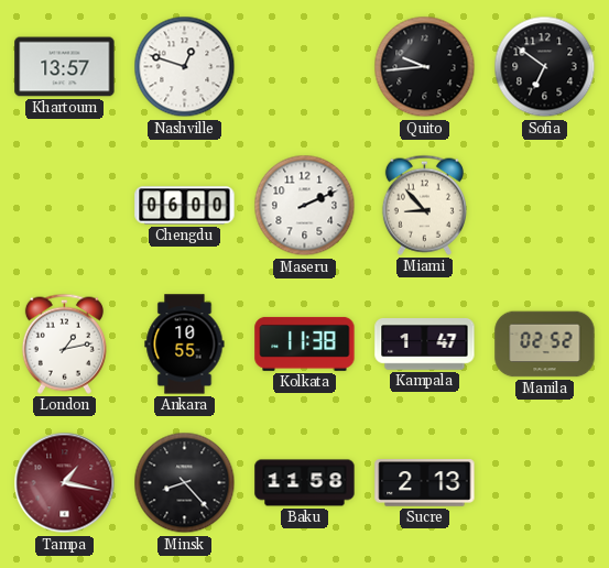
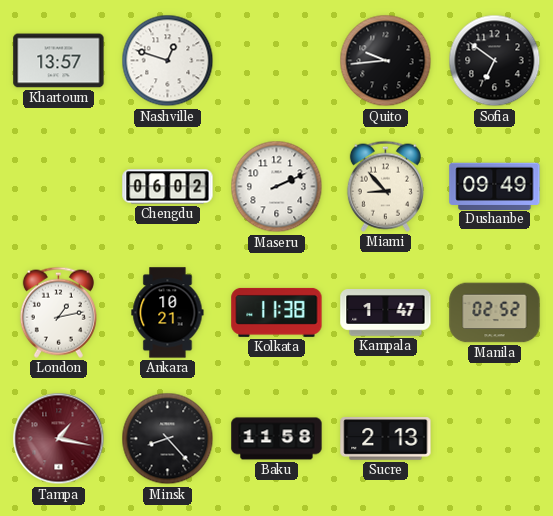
Chengdu: 06:00 -> 06:02 (168, 187)
Dushanbe: none -> 09:49 (495, 186)
Ankara: 10:55 -> 10:21 (168, 313)
